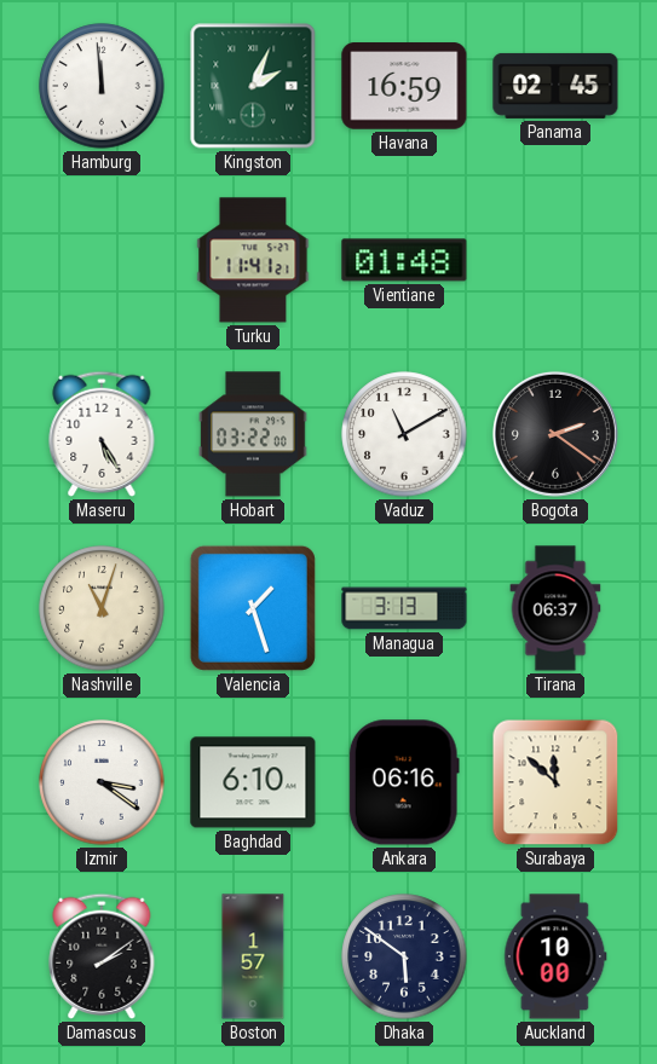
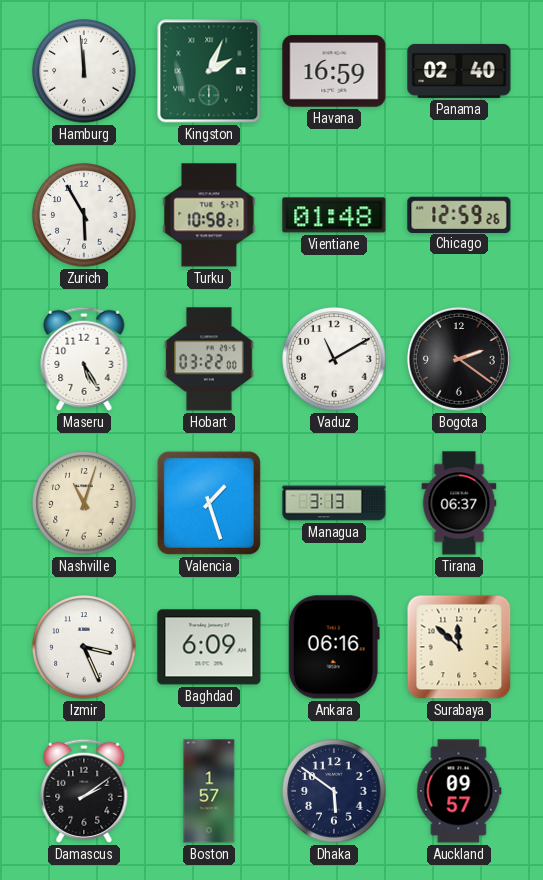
Panama: 02:45 -> 02:40 (459, 71)
Zurich: none -> 5:55 (84, 215)
Turku: 11:41 -> 10:58 (209, 215)
Chicago: none -> 12:59 (459, 214)
Izmir: 3:21 -> 3:26 (84, 647)
Baghdad: 6:10 -> 6:09 (209, 647)
Auckland: 10:00 -> 09:57 (459, 791)
